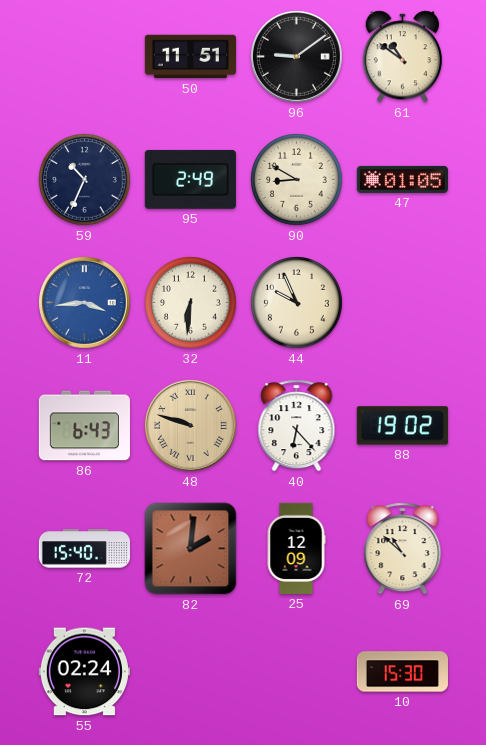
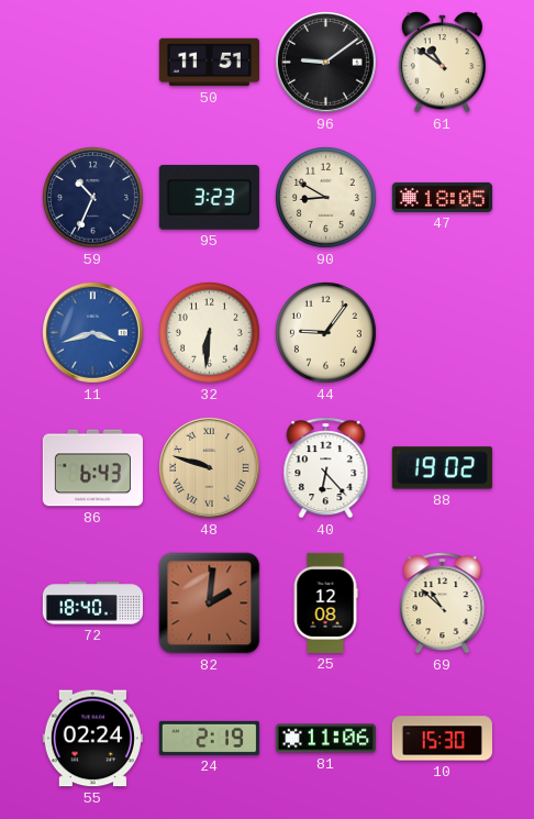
95: 2:49 -> 3:23 (209, 197)
47: 01:05 -> 18:05 (442, 197)
11: 3:44 -> 3:42 (92, 332)
44: 9:56 -> 9:06 (326, 333)
72: 15:40 -> 18:40 (92, 604)
25: 12:09 -> 12:08 (325, 602)
24: none -> 2:19 (209, 738)
81: none -> 11:06 (325, 739)
